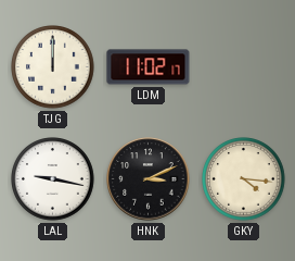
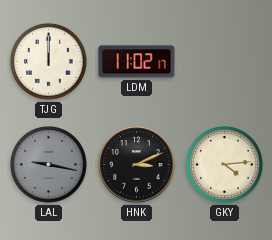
LAL dial: white -> grey (49, 165)
GKY: 4:16 -> 4:14 (225, 165)
